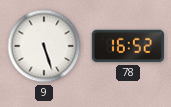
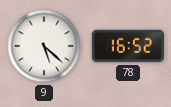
9: 5:27 -> 5:22 (44, 46)
